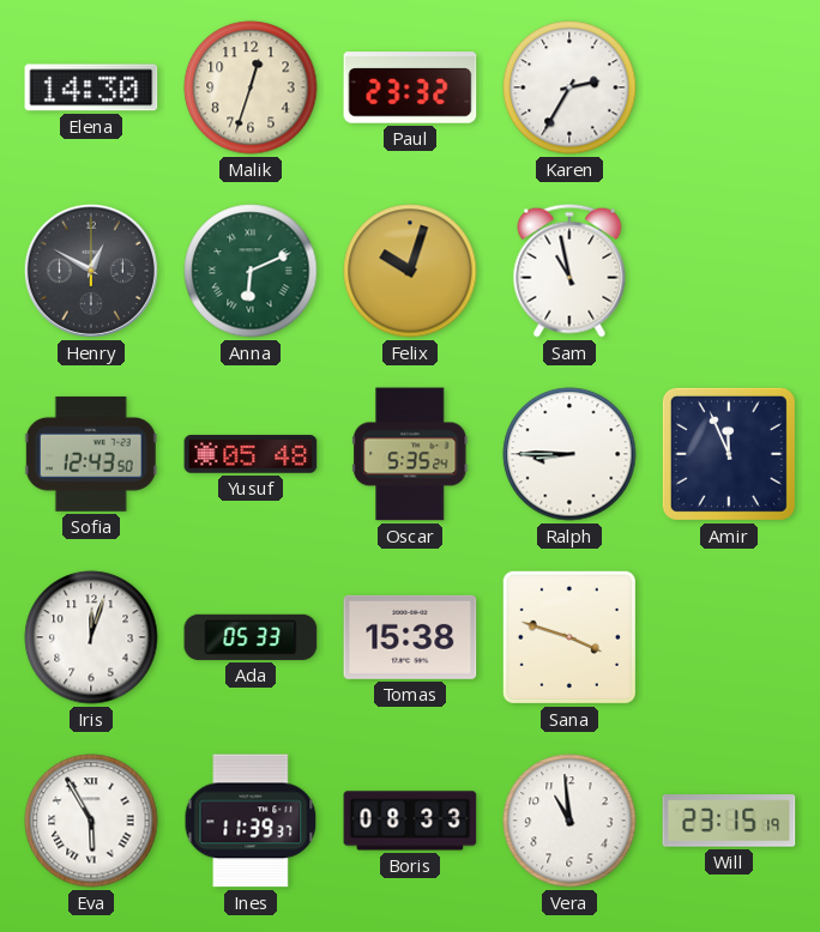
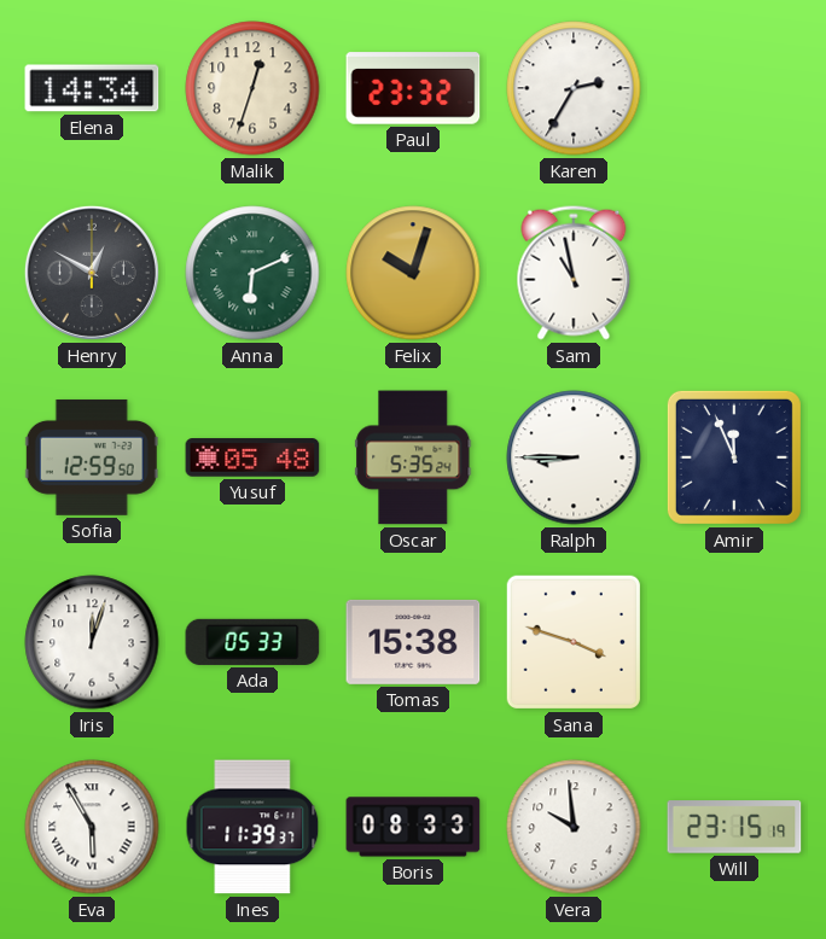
Elena: 14:30 -> 14:34 (92, 88)
Sofia: 12:43 -> 12:59 (92, 457)
Vera: 10:59 -> 9:59 (574, 827)
